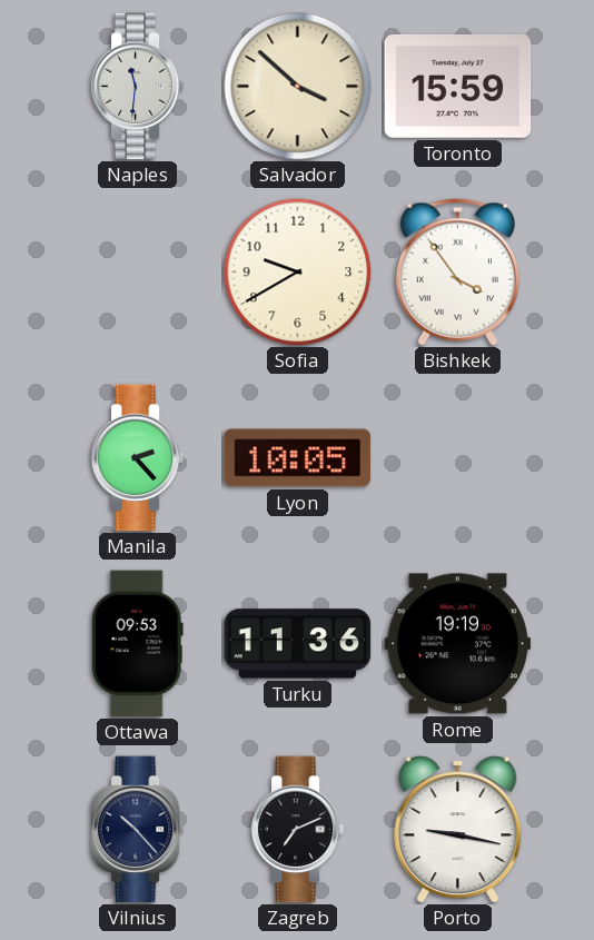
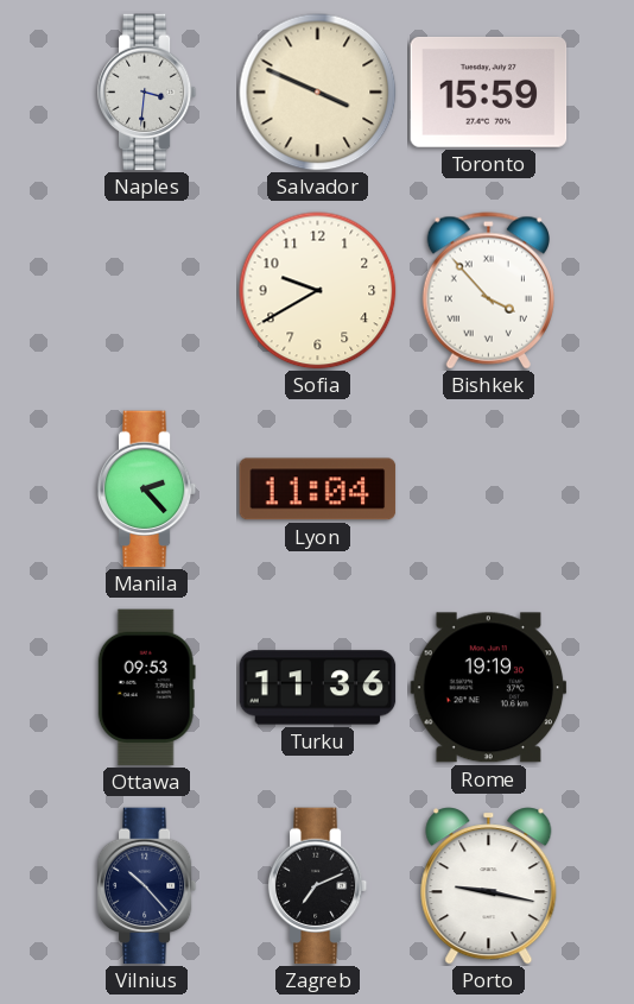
Naples: 11:31 -> 3:31 (147, 93)
Salvador: 3:52 -> 3:49 (318, 93)
Bishkek: 3:54 -> 3:53 (488, 291)
Lyon: 10:05 -> 11:04 (318, 490)
